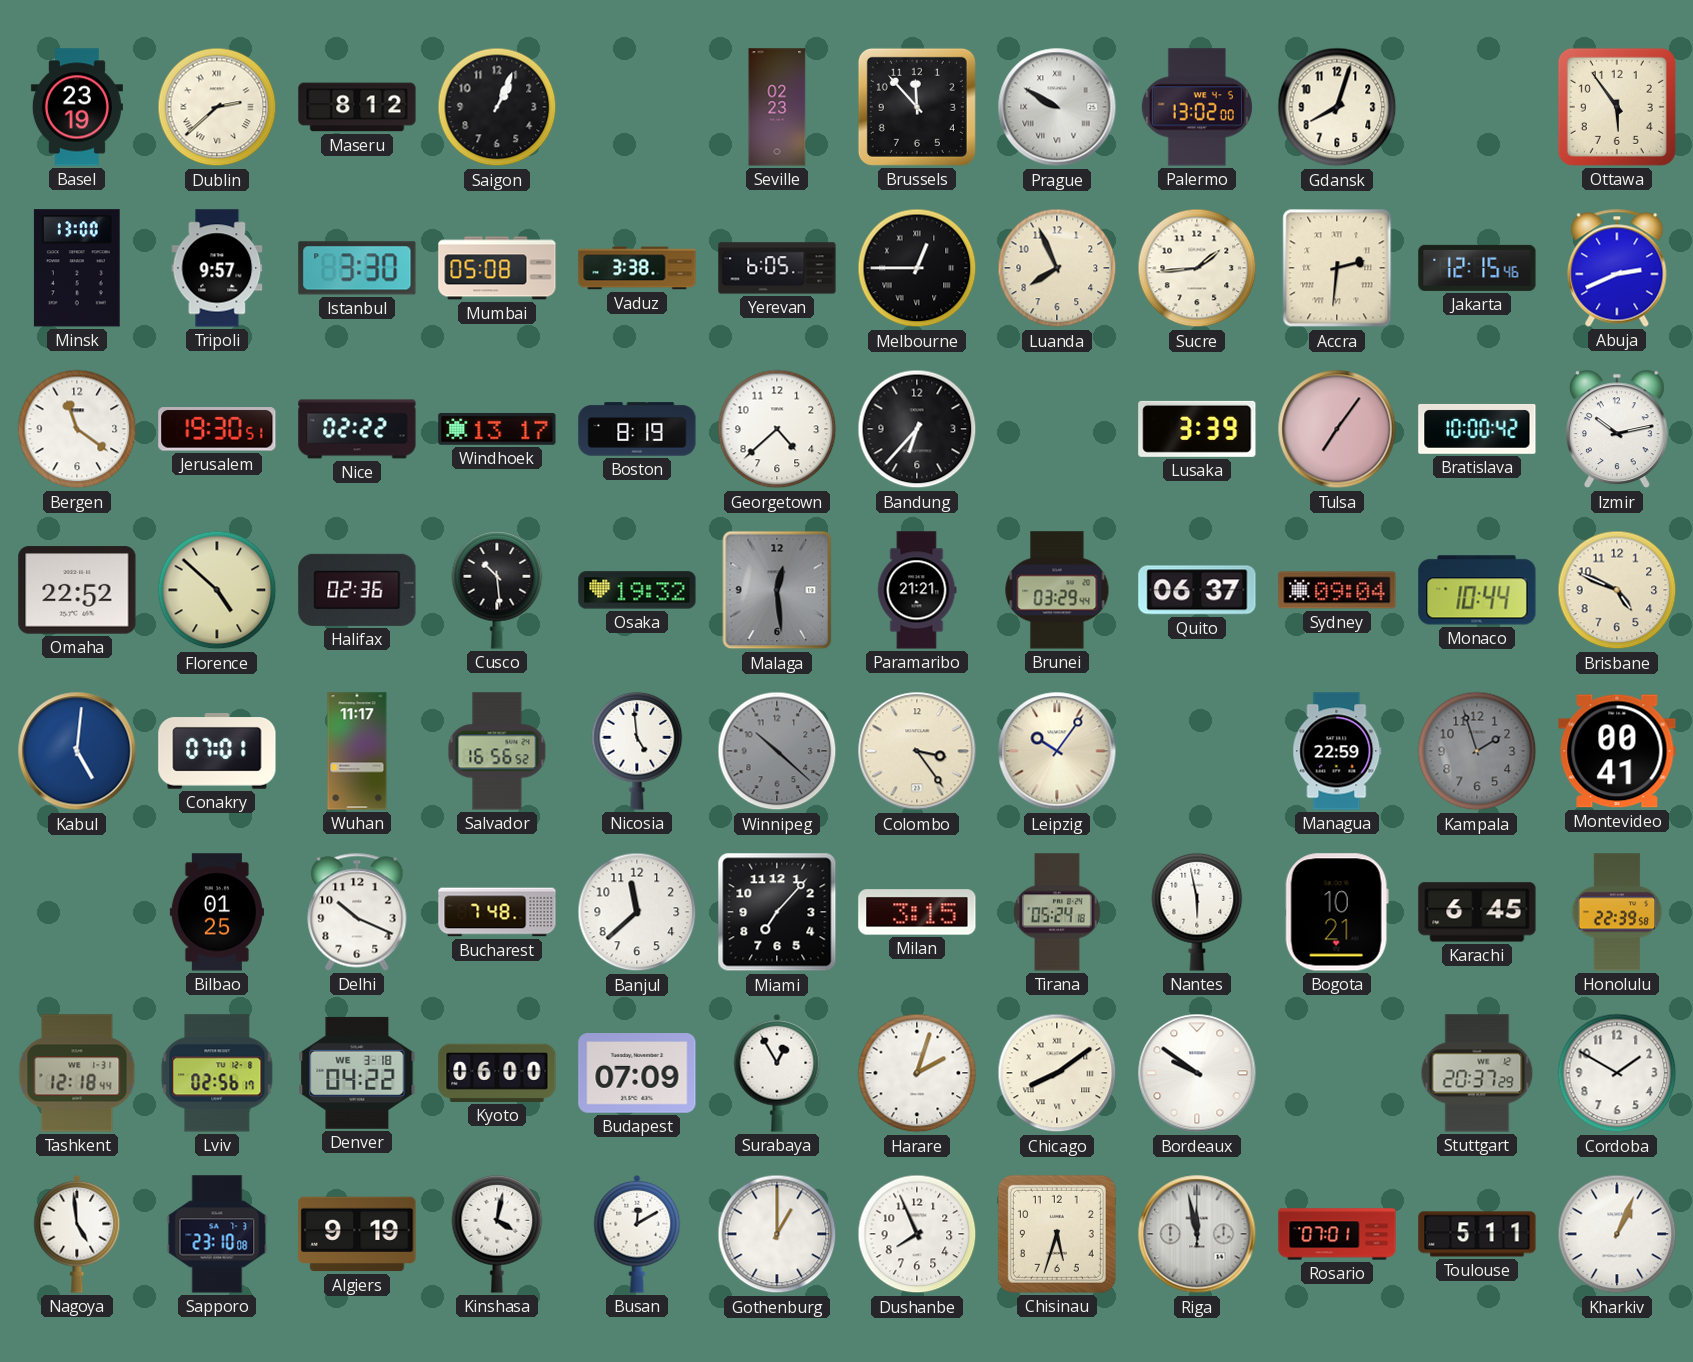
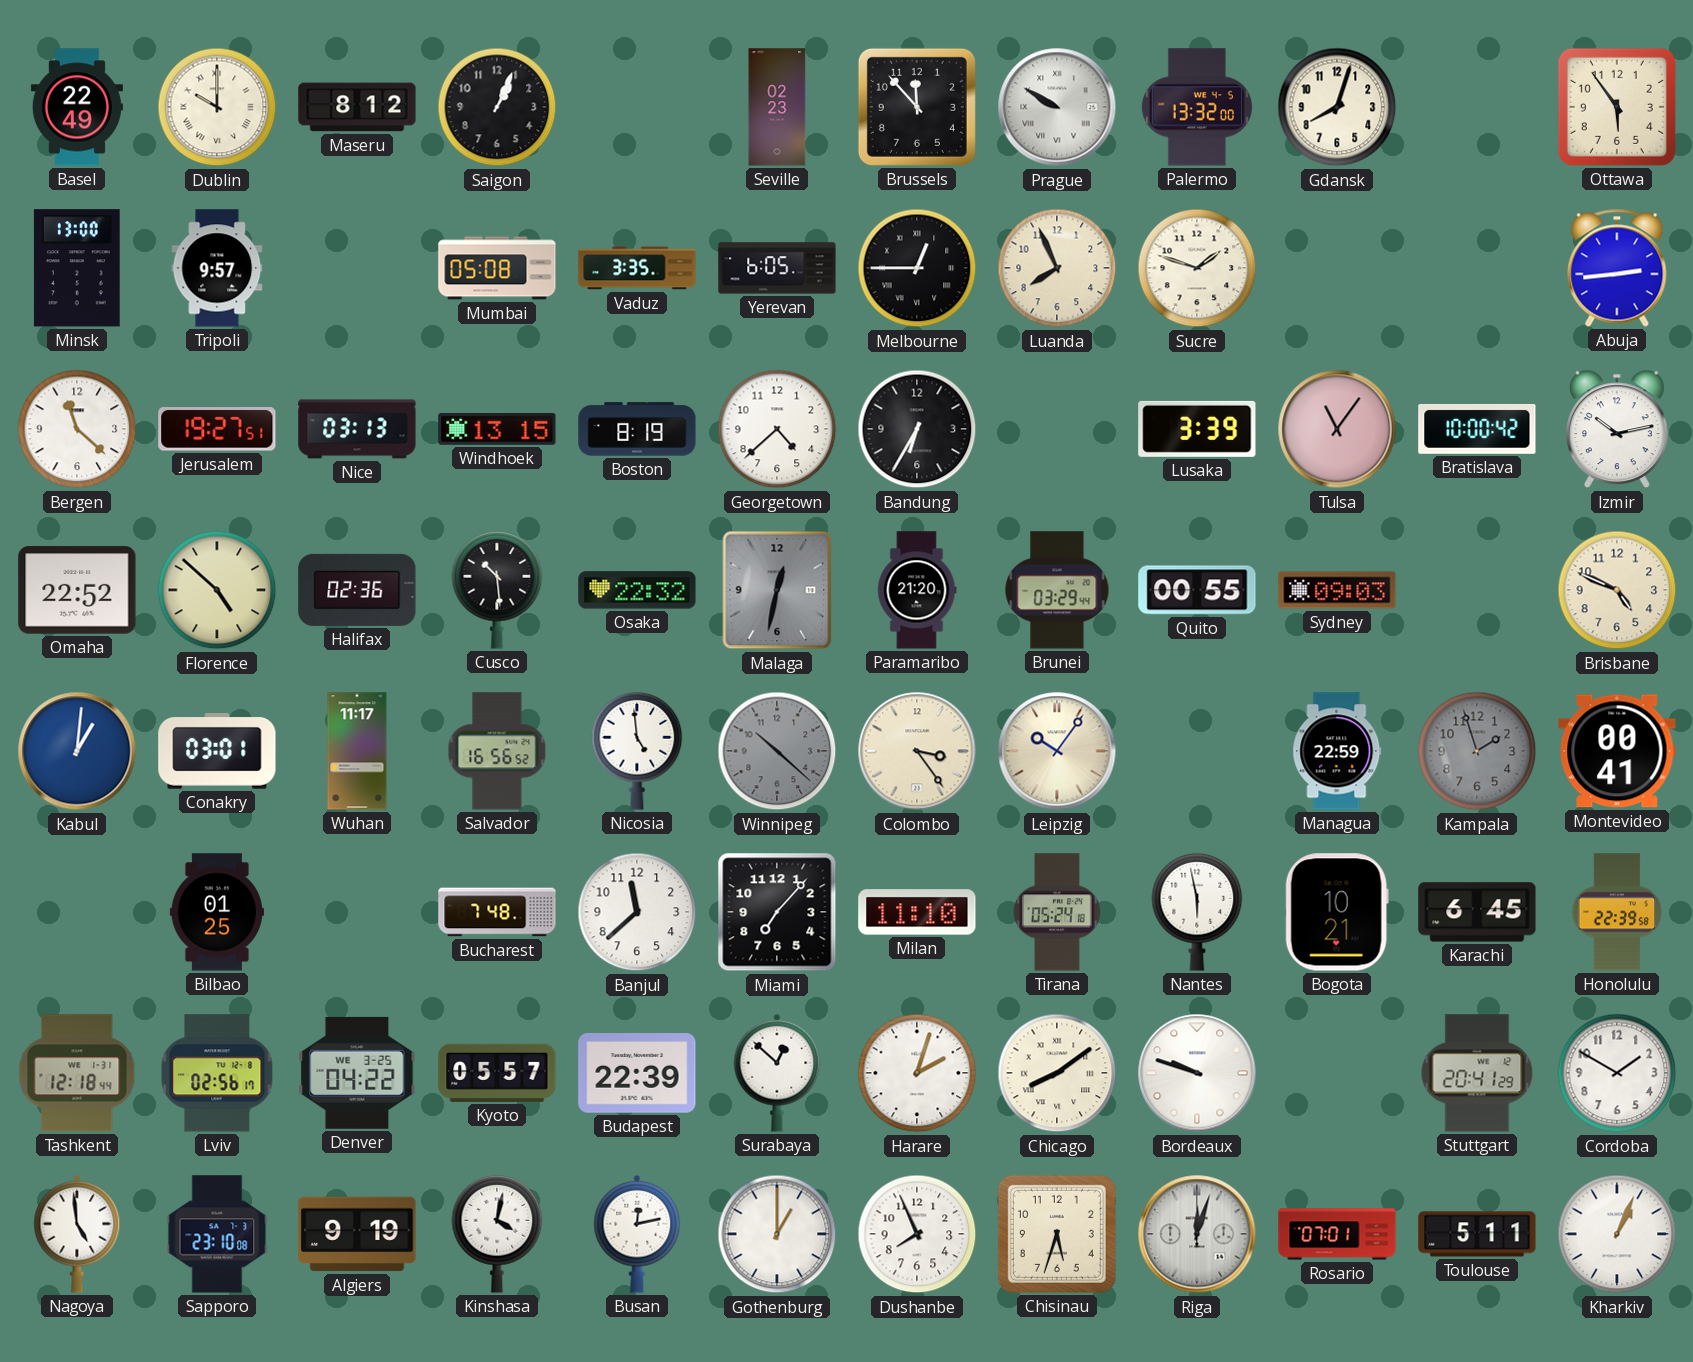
Basel: 23:19 -> 22:49 (77, 107)
Dublin: 2:38 -> 10:00 (217, 107)
Palermo: 13:02 -> 13:32 (1197, 107)
Istanbul: 3:30 -> none (357, 268)
Vaduz: 3:38 -> 3:35 (637, 268)
Sucre: 1:44 -> 1:48 (1197, 268)
Accra: 2:31 -> none (1337, 268)
Jakarta: 12:15 -> none (1477, 268)
Abuja: 2:41 -> 2:44 (1617, 268)
Bergen: 11:21 -> 11:22 (77, 429)
Jerusalem: 19:30 -> 19:27 (217, 429)
Nice: 02:22 -> 03:13 (357, 429)
Windhoek: 13:17 -> 13:15 (497, 429)
Bandung: 6:37 -> 6:35 (917, 429)
Tulsa: 7:06 -> 11:06 (1337, 429)
Osaka: 19:32 -> 22:32 (637, 590)
Malaga: 12:29 -> 12:32 (777, 590)
Paramaribo: 21:21 -> 21:20 (917, 590)
Quito: 06:37 -> 00:55 (1197, 590)
Sydney: 09:04 -> 09:03 (1337, 590)
Monaco: 10:44 -> none (1477, 590)
Kabul: 5:01 -> 1:01 (77, 751)
Conakry: 07:01 -> 03:01 (217, 752)
Delhi: 10:19 -> none (357, 912)
Milan: 3:15 -> 11:10 (917, 912)
Denver date: WE 3-18 -> WE 3-25 (357, 1073)
Kyoto: 06:00 -> 05:57 (497, 1073)
Budapest: 07:09 -> 22:39 (637, 1074)
Surabaya: 12:55 -> 12:52 (777, 1073)
Bordeaux: 9:51 -> 9:48 (1197, 1073)
Stuttgart: 20:37 -> 20:41 (1477, 1073)
Busan: 12:10 -> 12:13 (637, 1234)
Riga: 11:58 -> 12:03 (1197, 1234)
